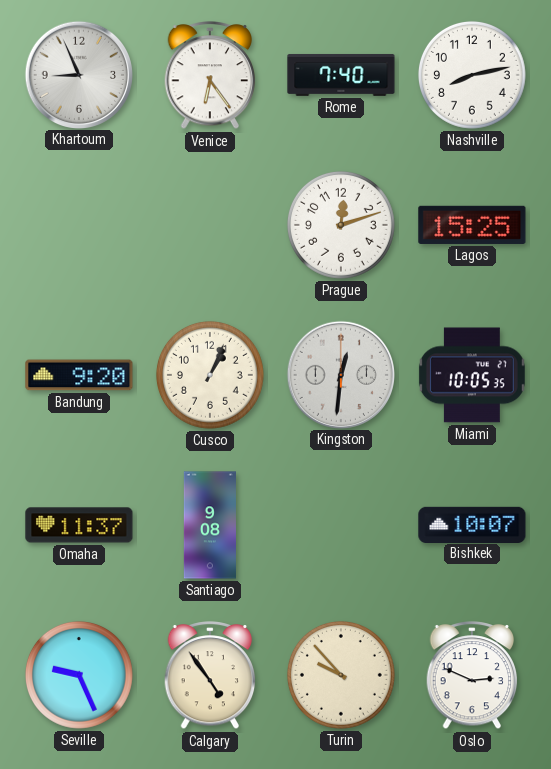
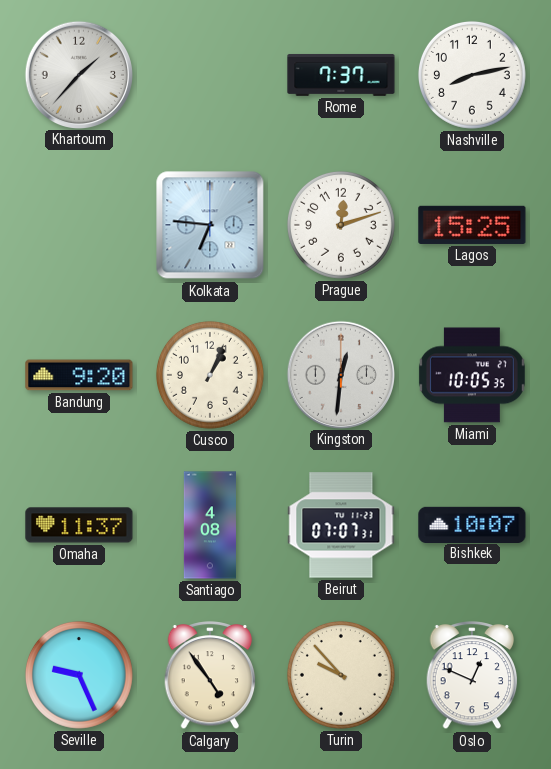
Khartoum: 8:56 -> 1:37 (78, 74)
Venice: 6:24 -> none (210, 76)
Rome: 7:40 -> 7:37 (341, 75)
Kolkata: none -> 6:46 (210, 225)
Santiago: 9:08 -> 4:08 (210, 525)
Beirut: none -> 07:07 (341, 525)
Oslo: 2:49 -> 12:49 (472, 676)
